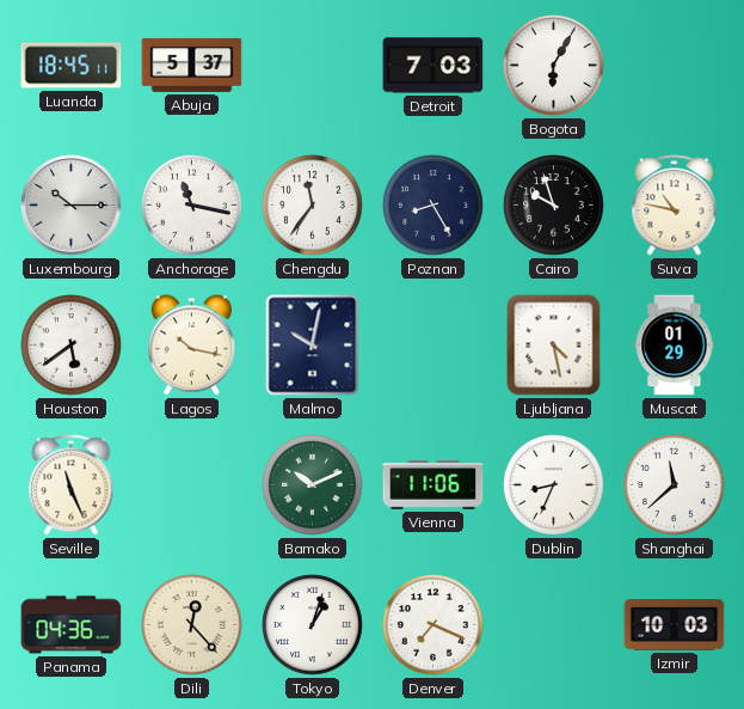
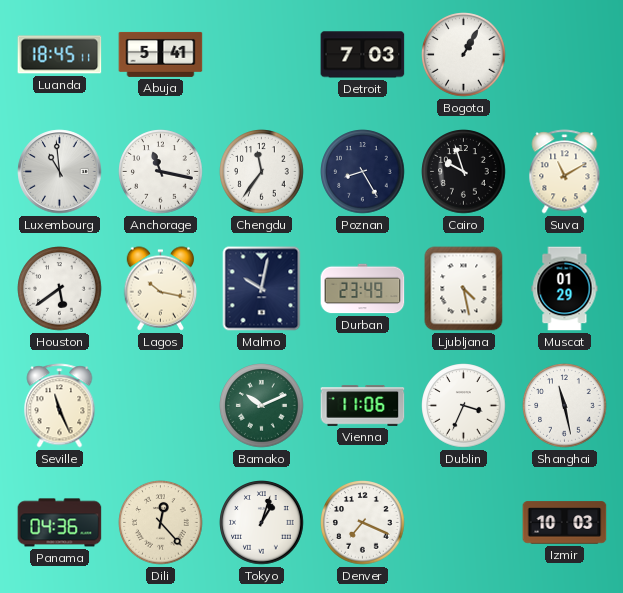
Abuja: 5:37 -> 5:41 (161, 54)
Bogota: 6:05 -> 1:05 (464, 55)
Luxembourg: 10:15 -> 10:59 (60, 172)
Suva: 10:47 -> 11:10 (565, 172)
Durban: none -> 23:49 (363, 289)
Dublin: 8:34 -> 3:34 (464, 406)
Shanghai: 11:38 -> 11:28 (565, 406)
